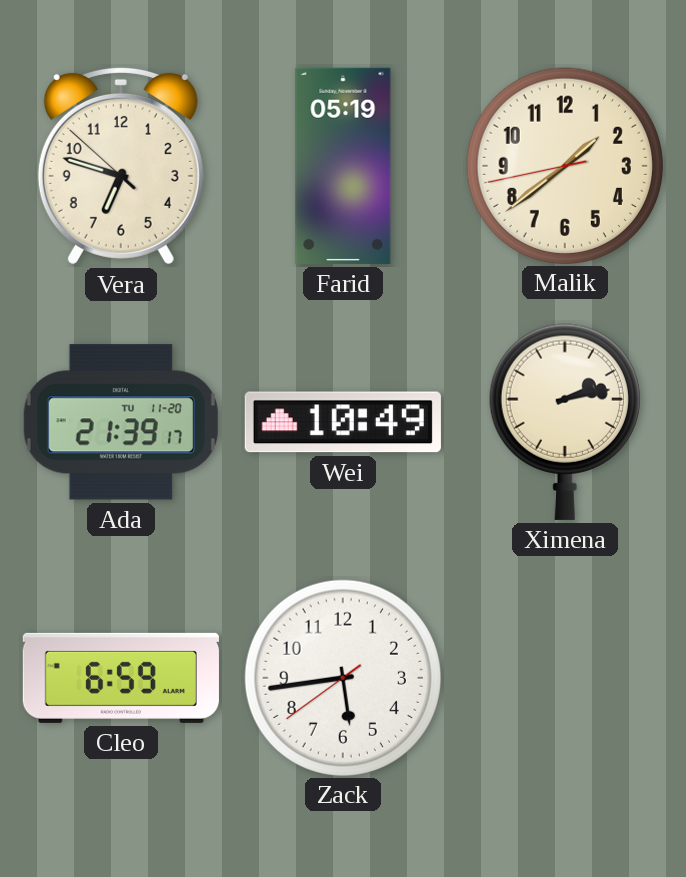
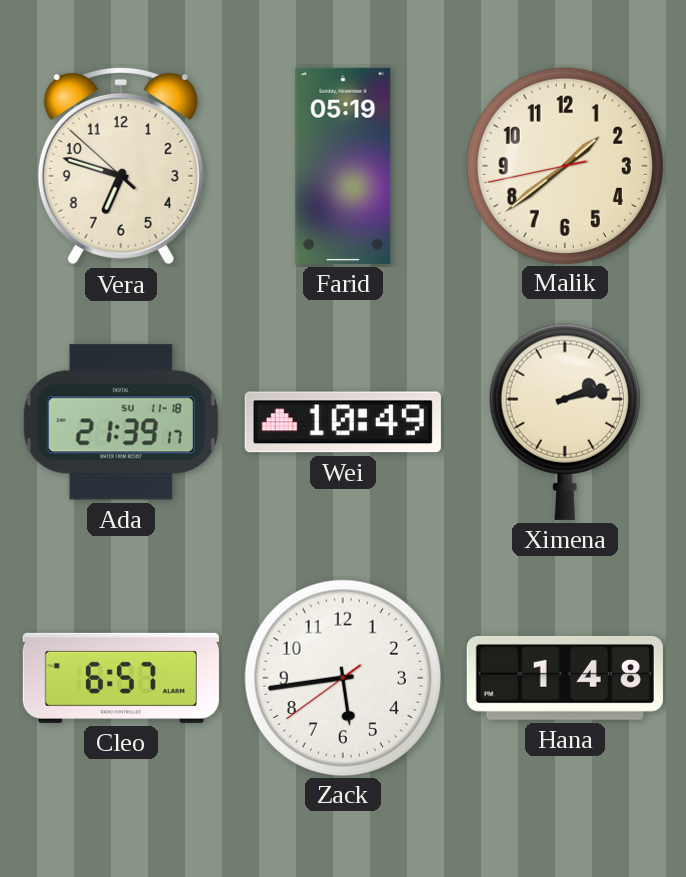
Ada date: TU 11-20 -> SU 11-18 (121, 422)
Cleo: 6:59 -> 6:57 (121, 678)
Hana: none -> 1:48 (565, 678)
